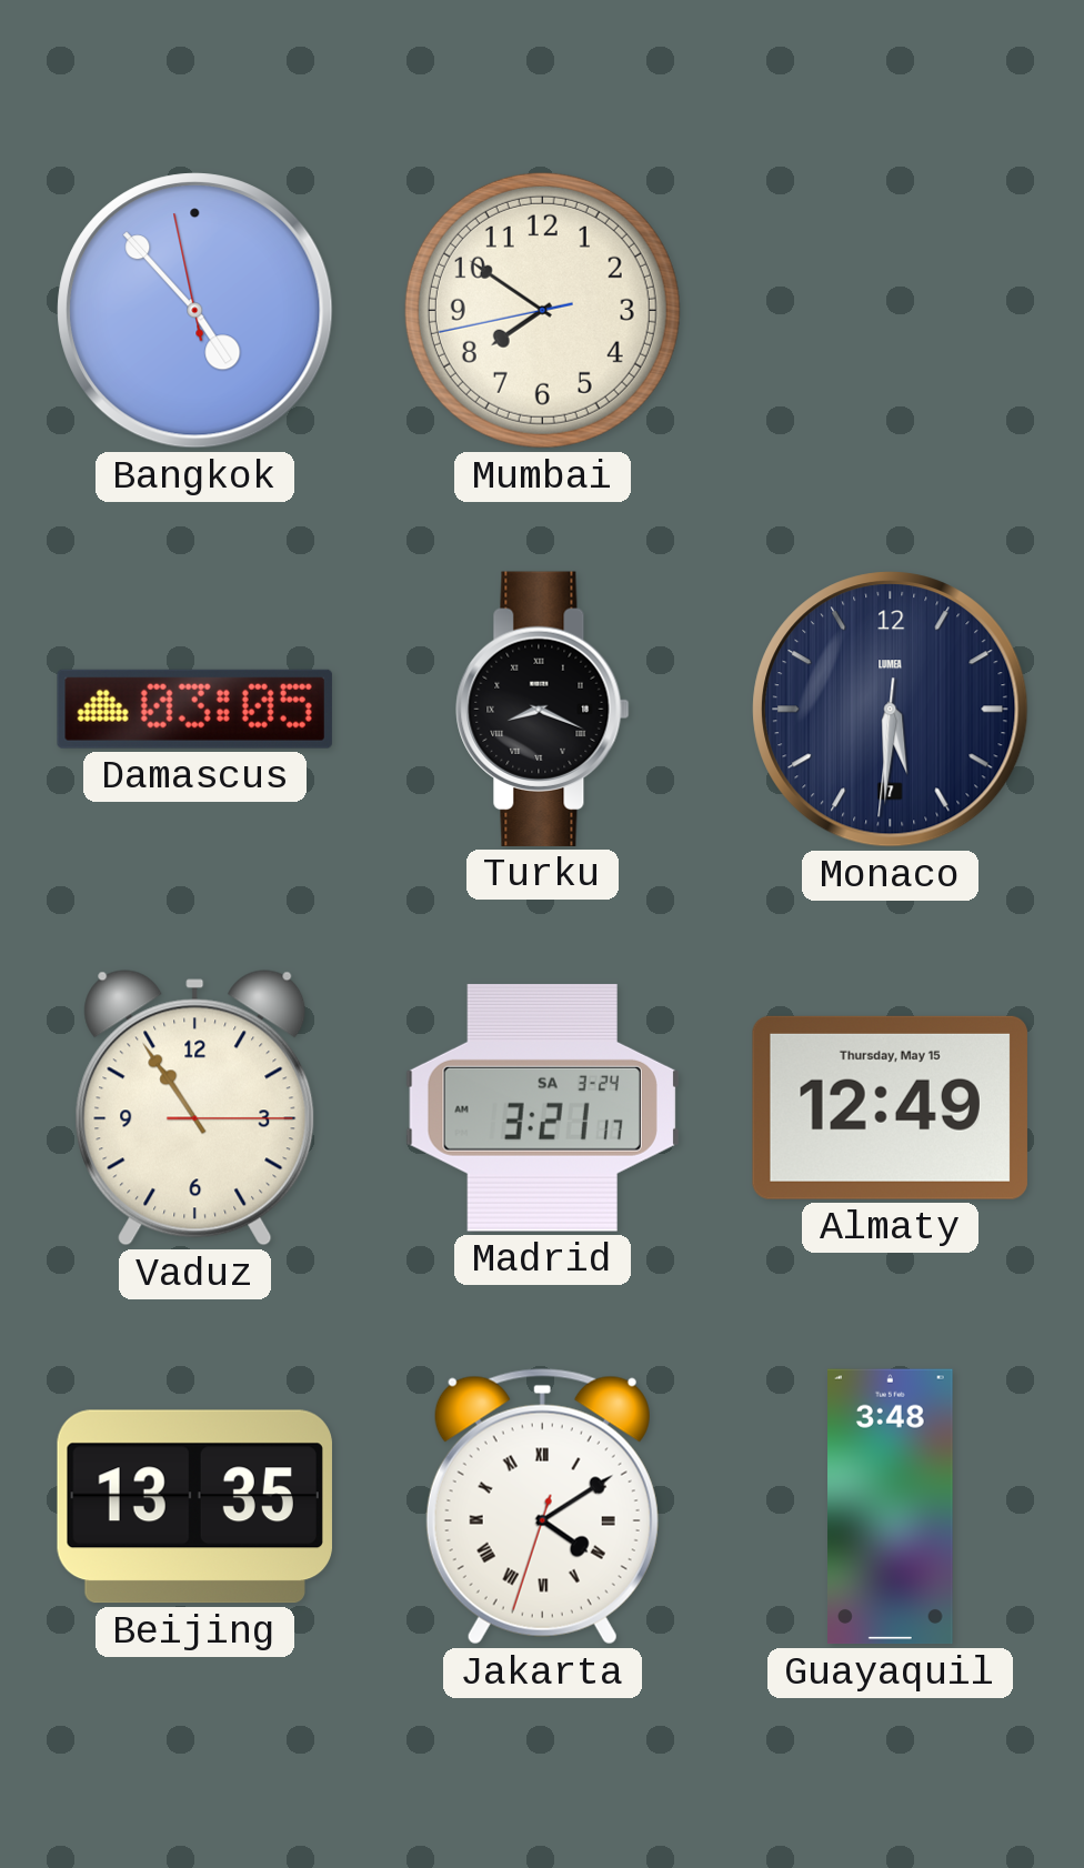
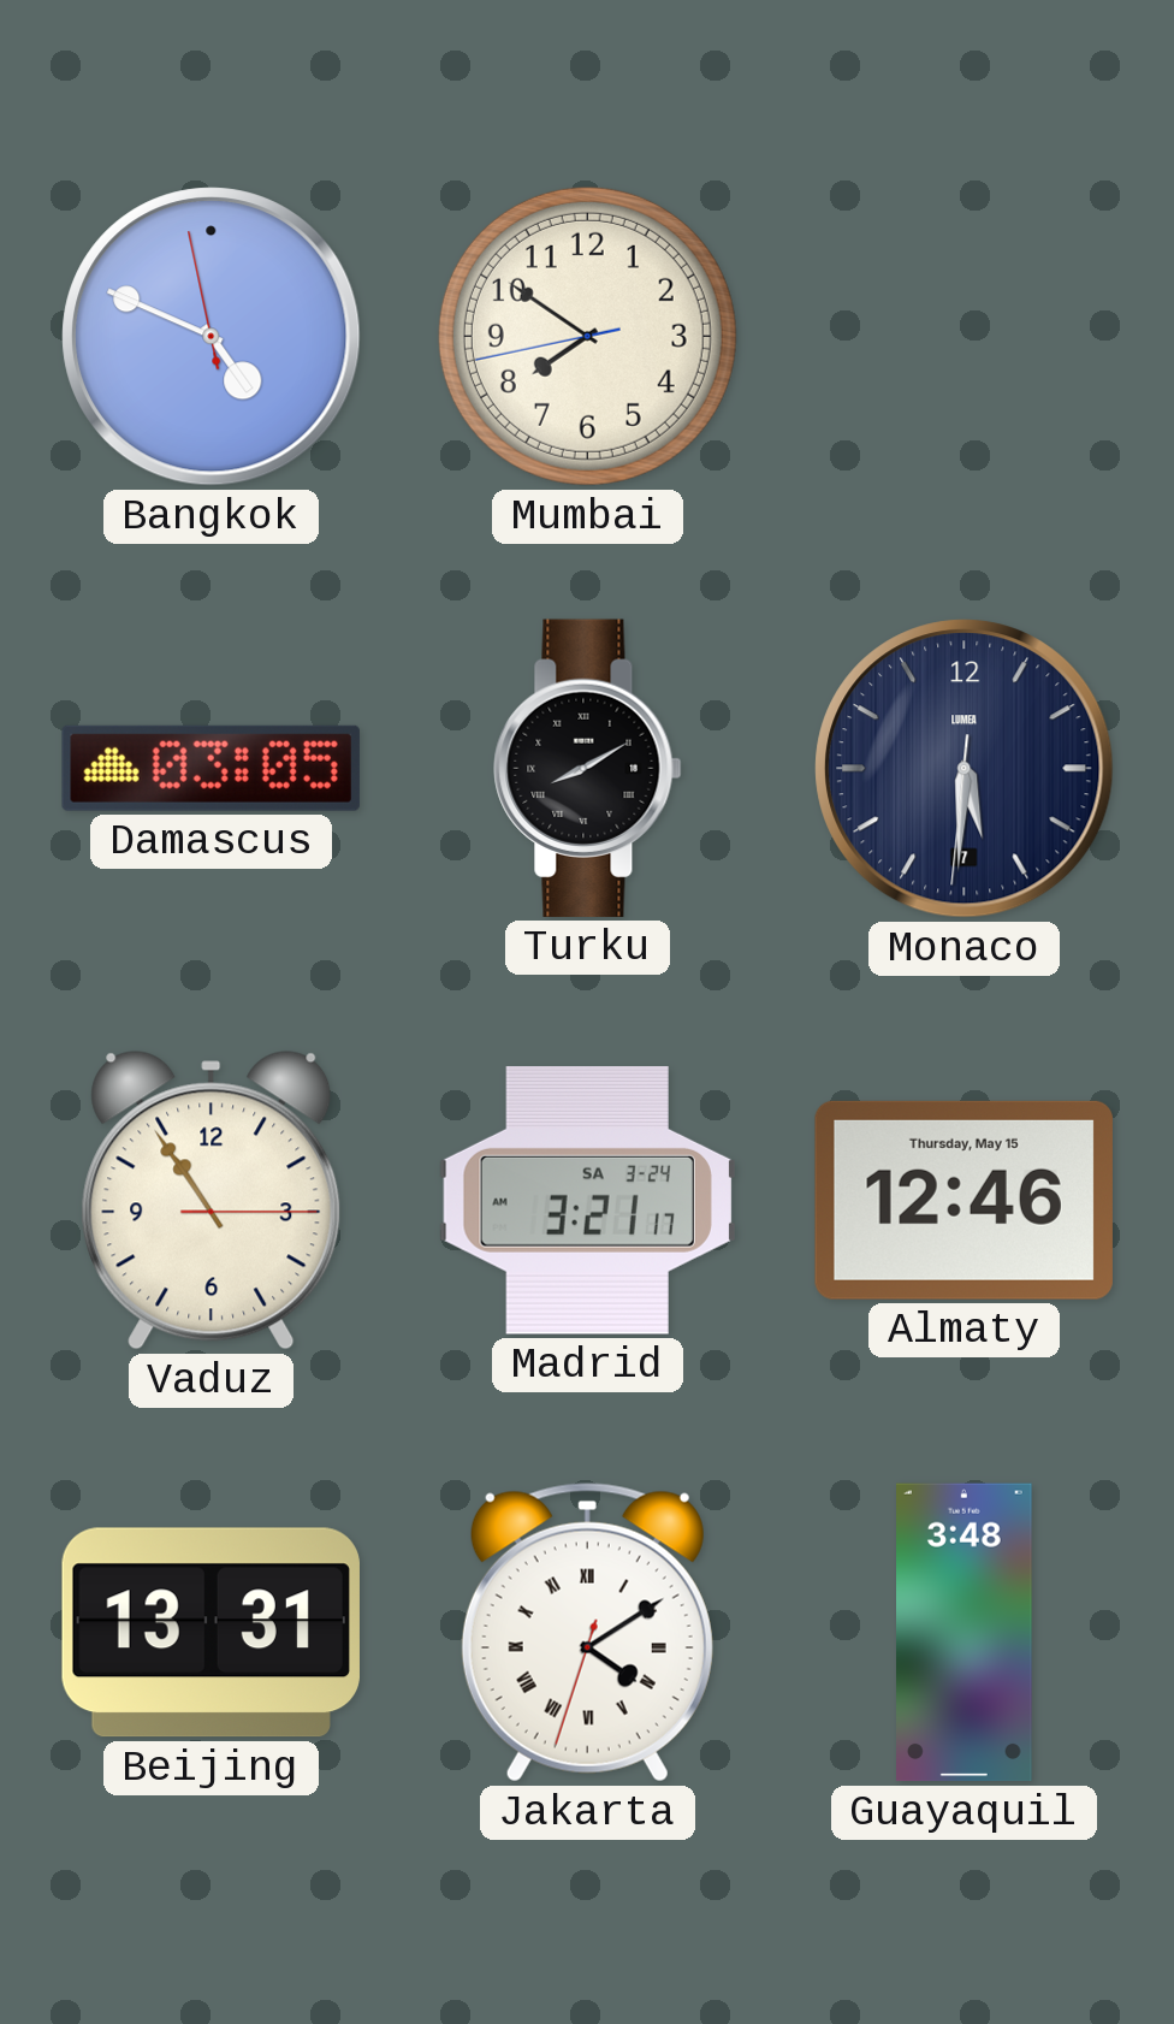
Bangkok: 4:52 -> 4:48 (212, 337)
Turku: 8:19 -> 8:10 (588, 768)
Almaty: 12:49 -> 12:46 (963, 1200)
Beijing: 13:35 -> 13:31 (211, 1633)
